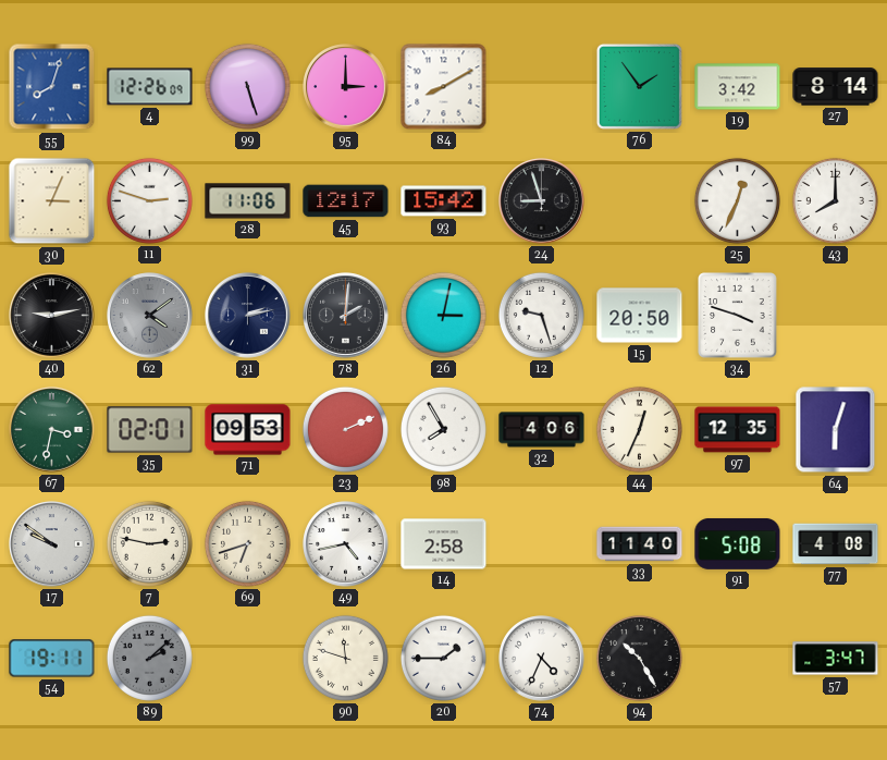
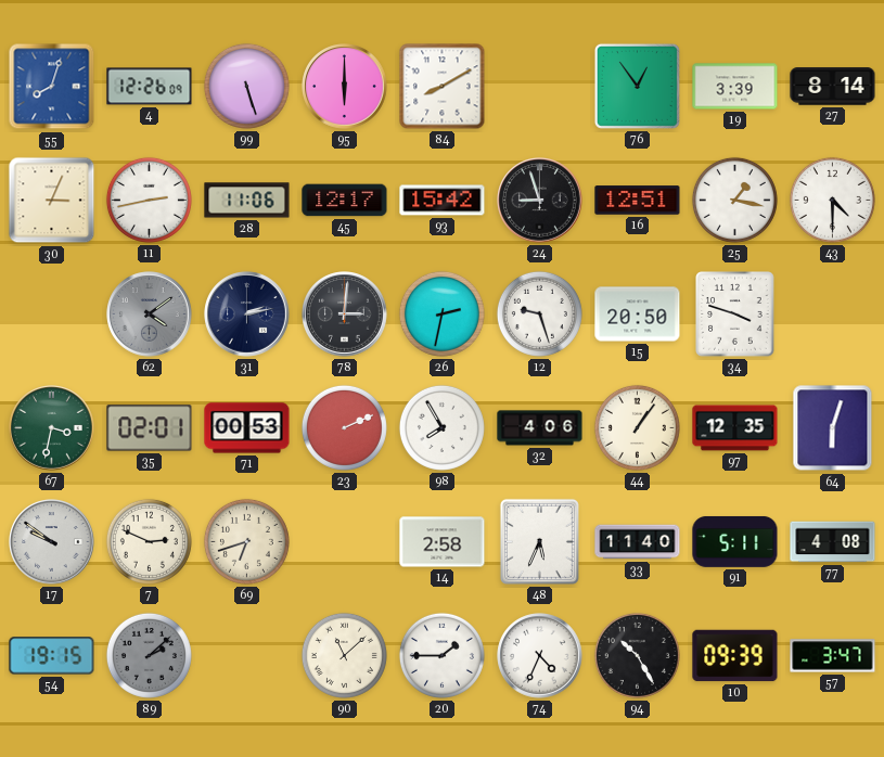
95: 3:00 -> 6:00 (345, 87)
76: 1:54 -> 12:54 (637, 86)
19: 3:42 -> 3:39 (735, 87)
11: 2:48 -> 2:43 (149, 200)
16: none -> 12:51 (638, 201)
25: 12:34 -> 1:17 (734, 200)
43: 8:00 -> 4:30 (832, 200)
40: 9:13 -> none (52, 316)
78: 2:01 -> 3:01 (345, 315)
26: 3:02 -> 2:32 (441, 313)
71: 09:53 -> 00:53 (247, 428)
44: 12:34 -> 1:06 (637, 427)
7: 2:47 -> 2:49 (149, 541)
49: 4:43 -> none (346, 544)
48: none -> 5:34 (539, 541)
91: 5:08 -> 5:11 (735, 541)
54: 19:11 -> 19:15 (52, 656)
90: 11:48 -> 11:08 (344, 655)
10: none -> 09:39 (735, 656)
